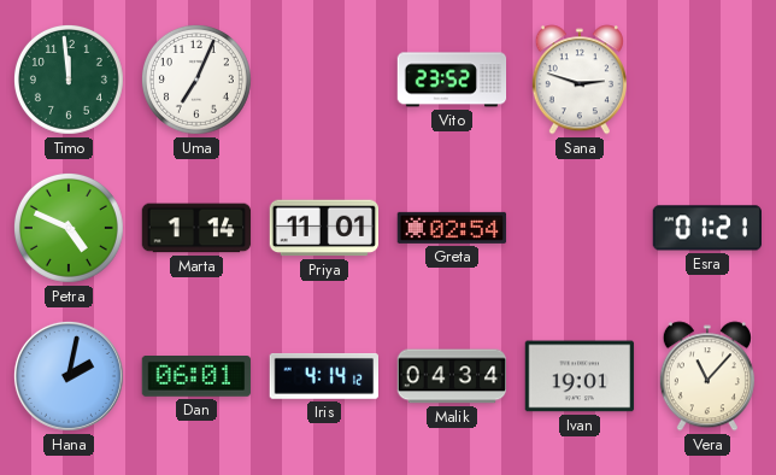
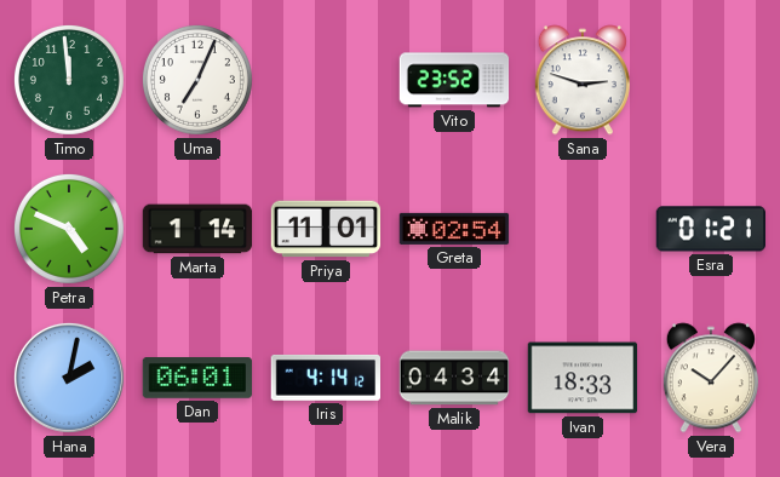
Ivan: 19:01 -> 18:33 (583, 378)
Vera: 11:07 -> 10:07 (711, 378)
